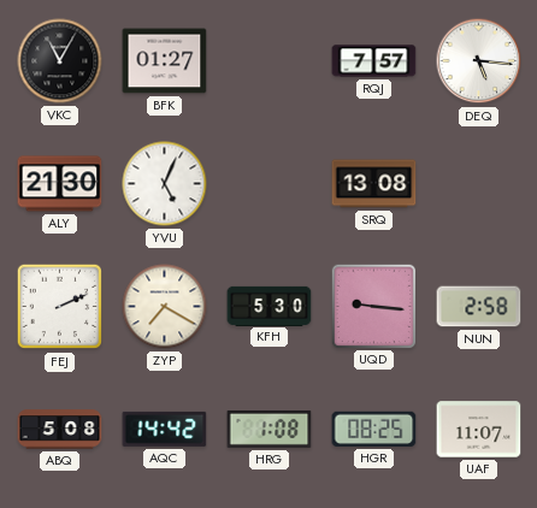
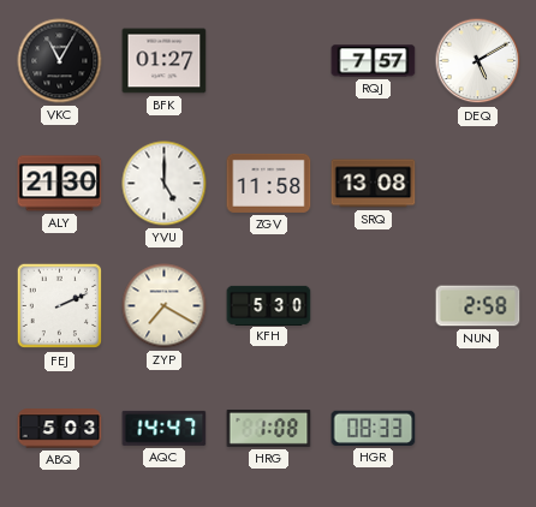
DEQ: 5:16 -> 5:10 (478, 61)
YVU: 5:04 -> 5:00 (165, 184)
ZGV: none -> 11:58 (269, 183)
UQD: 9:16 -> none (373, 306)
ABQ: 5:08 -> 5:03 (60, 429)
AQC: 14:42 -> 14:47 (165, 428)
HGR: 08:25 -> 08:33 (374, 428)
UAF: 11:07 -> none (479, 430)
